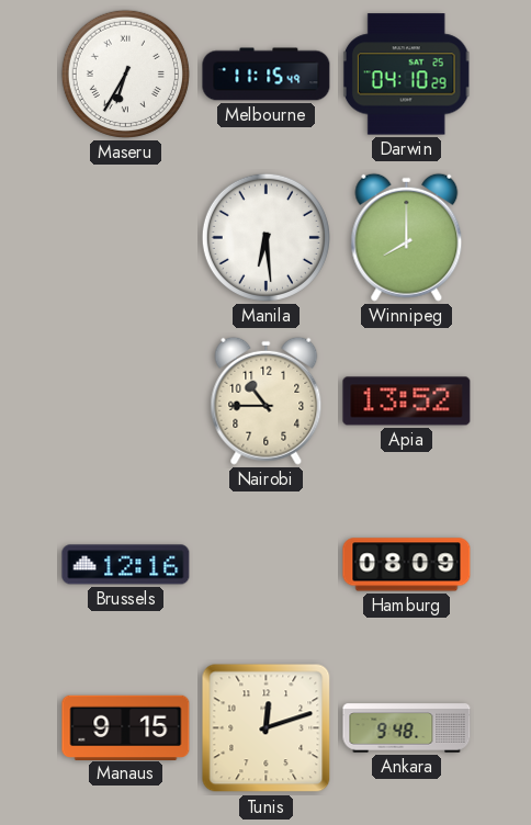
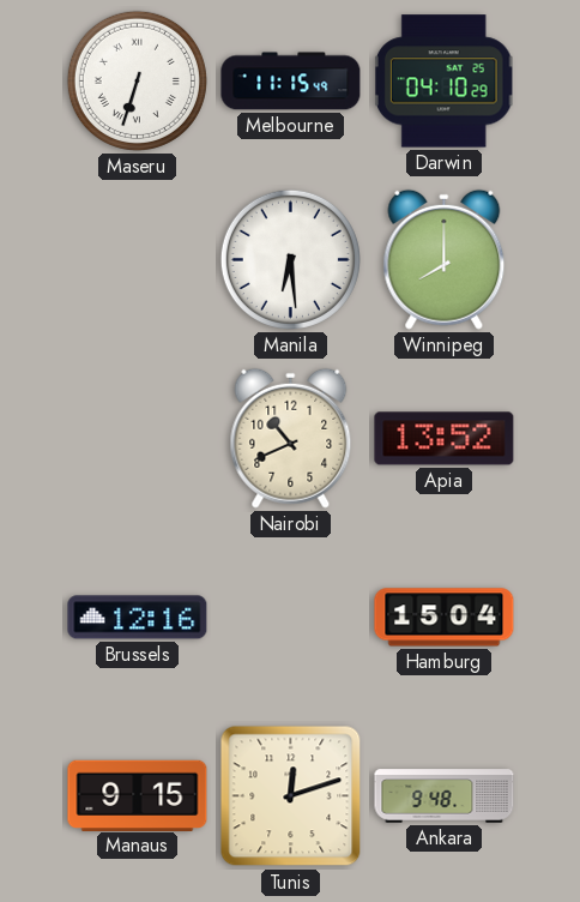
Maseru: 6:35 -> 6:33 (137, 80)
Nairobi: 10:45 -> 10:41 (291, 438)
Hamburg: 08:09 -> 15:04 (445, 618)
